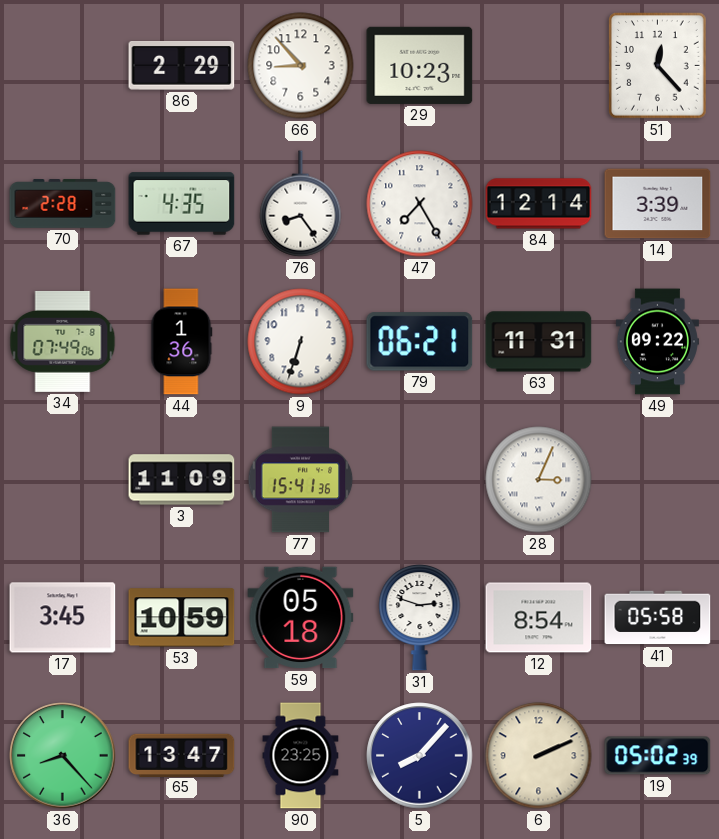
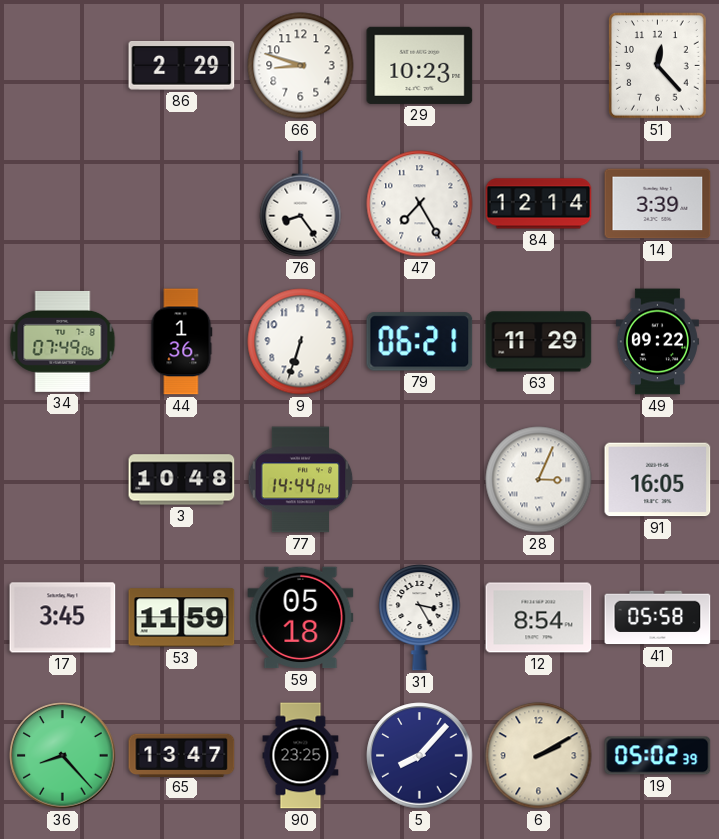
66: 8:53 -> 8:48 (301, 66)
70: 2:28 -> none (63, 204)
67: 4:35 -> none (182, 204)
63: 11:31 -> 11:29 (539, 342)
3: 11:09 -> 10:48 (182, 480)
77: 15:41 -> 14:44 (301, 480)
91: none -> 16:05 (658, 480)
53: 10:59 -> 11:59 (182, 618)
31: 2:48 -> 3:25 (420, 618)
6: 2:11 -> 2:10 (539, 756)
